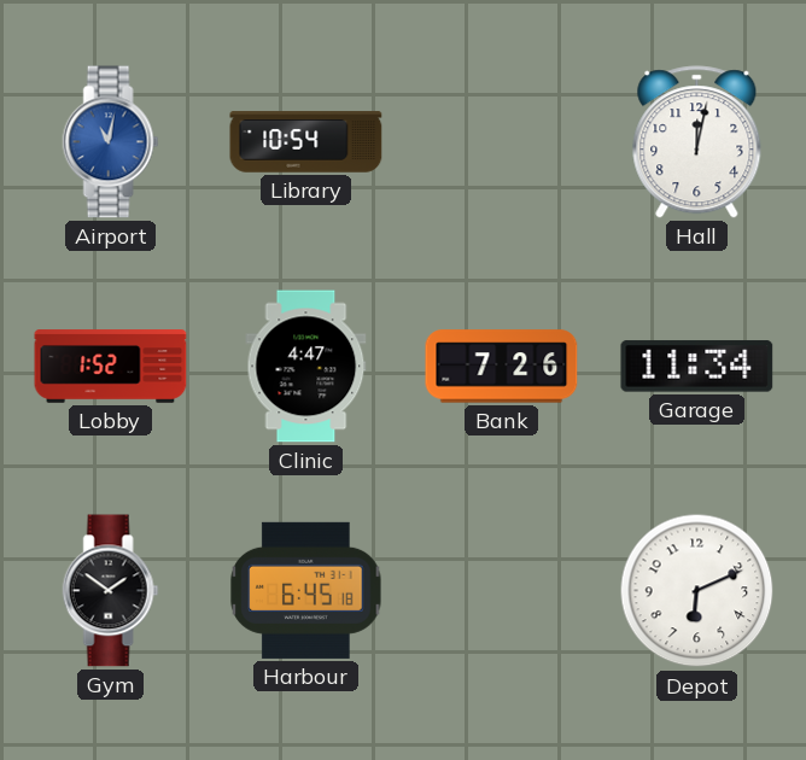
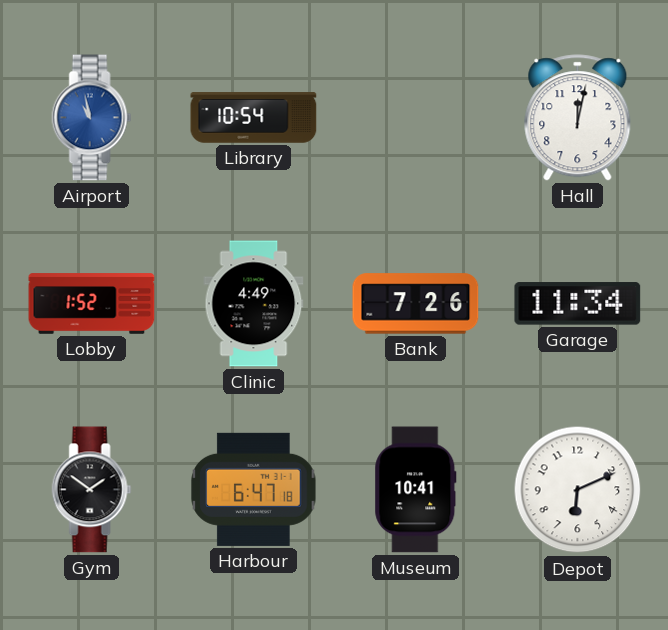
Airport: 11:02 -> 10:58 (92, 118)
Clinic: 4:47 -> 4:49 (254, 304)
Harbour: 6:45 -> 6:47 (254, 489)
Museum: none -> 10:41 (416, 490)
